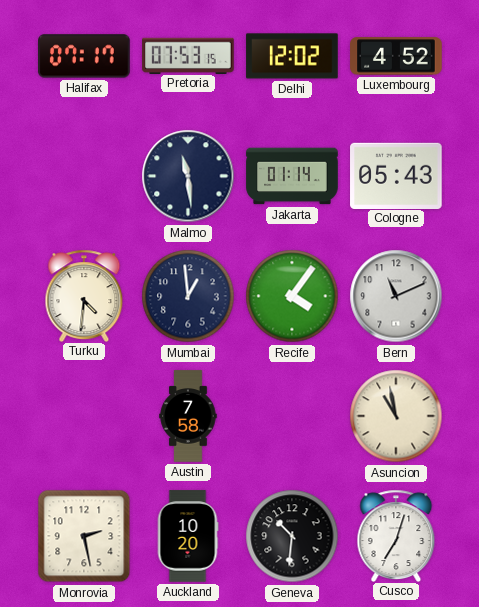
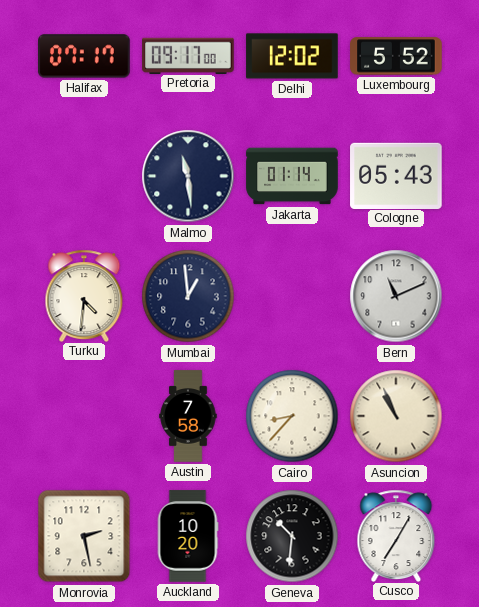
Pretoria: 07:53 -> 09:17 (188, 55)
Luxembourg: 4:52 -> 5:52 (396, 56)
Recife: 4:06 -> none (292, 296)
Cairo: none -> 8:37 (292, 416)
Asuncion: 10:58 -> 10:56 (396, 416)
Cusco: 7:03 -> 7:05 (396, 535)
